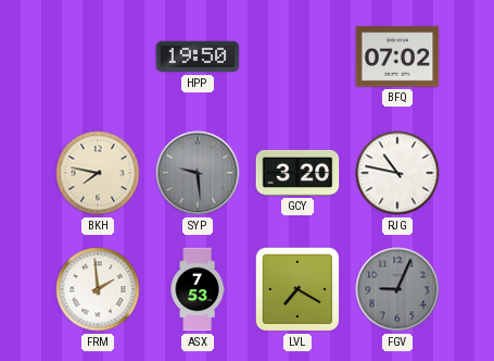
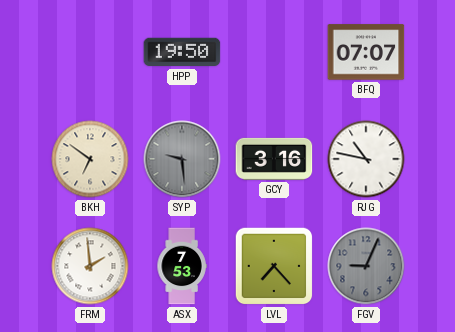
BFQ: 07:02 -> 07:07 (366, 52)
BKH: 7:47 -> 6:51 (90, 159)
GCY: 3:20 -> 3:16 (274, 159)
LVL: 7:20 -> 7:23 (274, 266)
